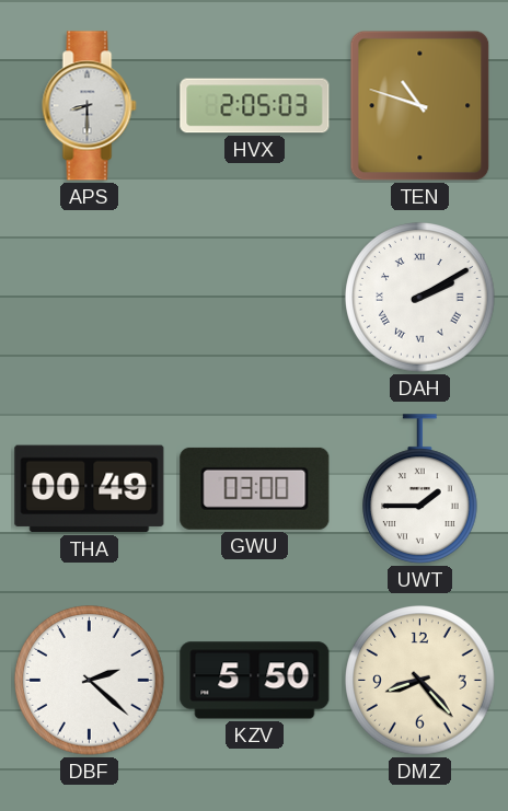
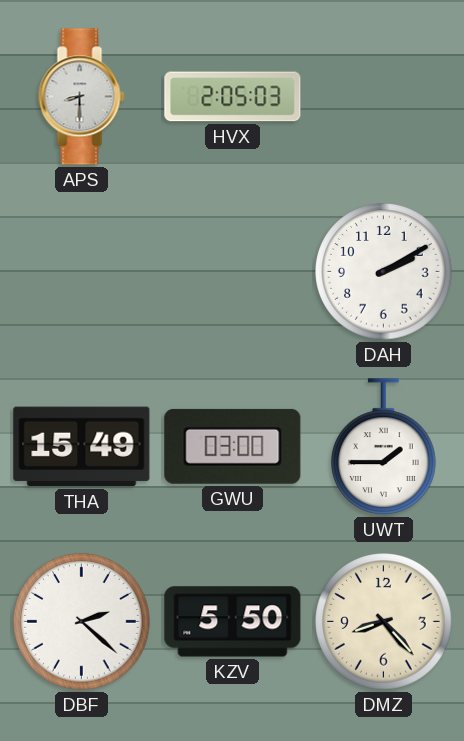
TEN: 10:48 -> none (420, 106)
DAH numerals: Roman -> Arabic (384, 272)
THA: 00:49 -> 15:49 (82, 447)
